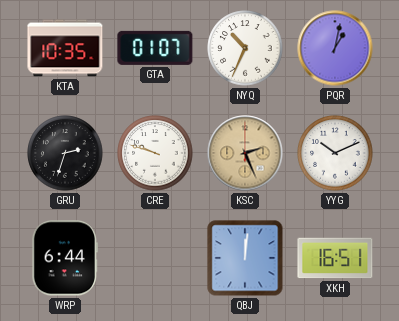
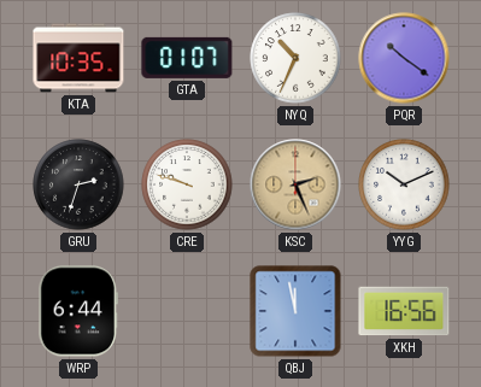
PQR: 1:02 -> 10:21 (404, 58)
QBJ: 12:01 -> 11:58 (295, 311)
XKH: 16:51 -> 16:56 (404, 311)
